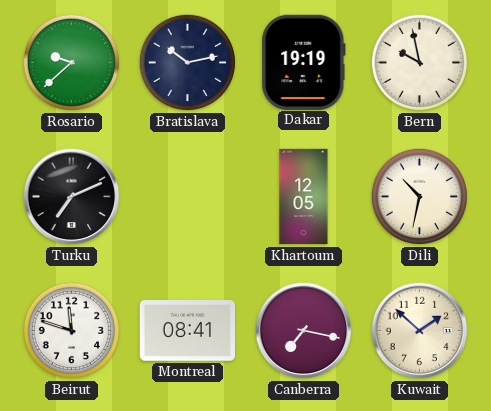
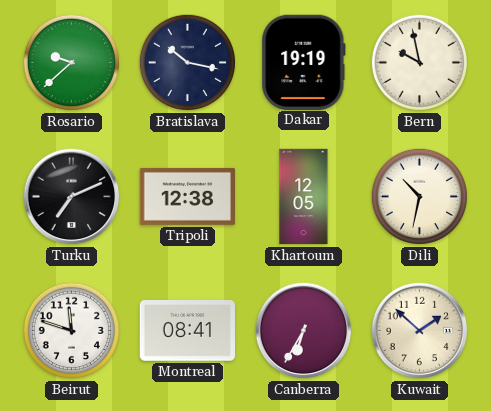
Bratislava: 10:13 -> 10:17 (187, 62)
Tripoli: none -> 12:38 (187, 196)
Canberra: 7:17 -> 6:35 (304, 331)
